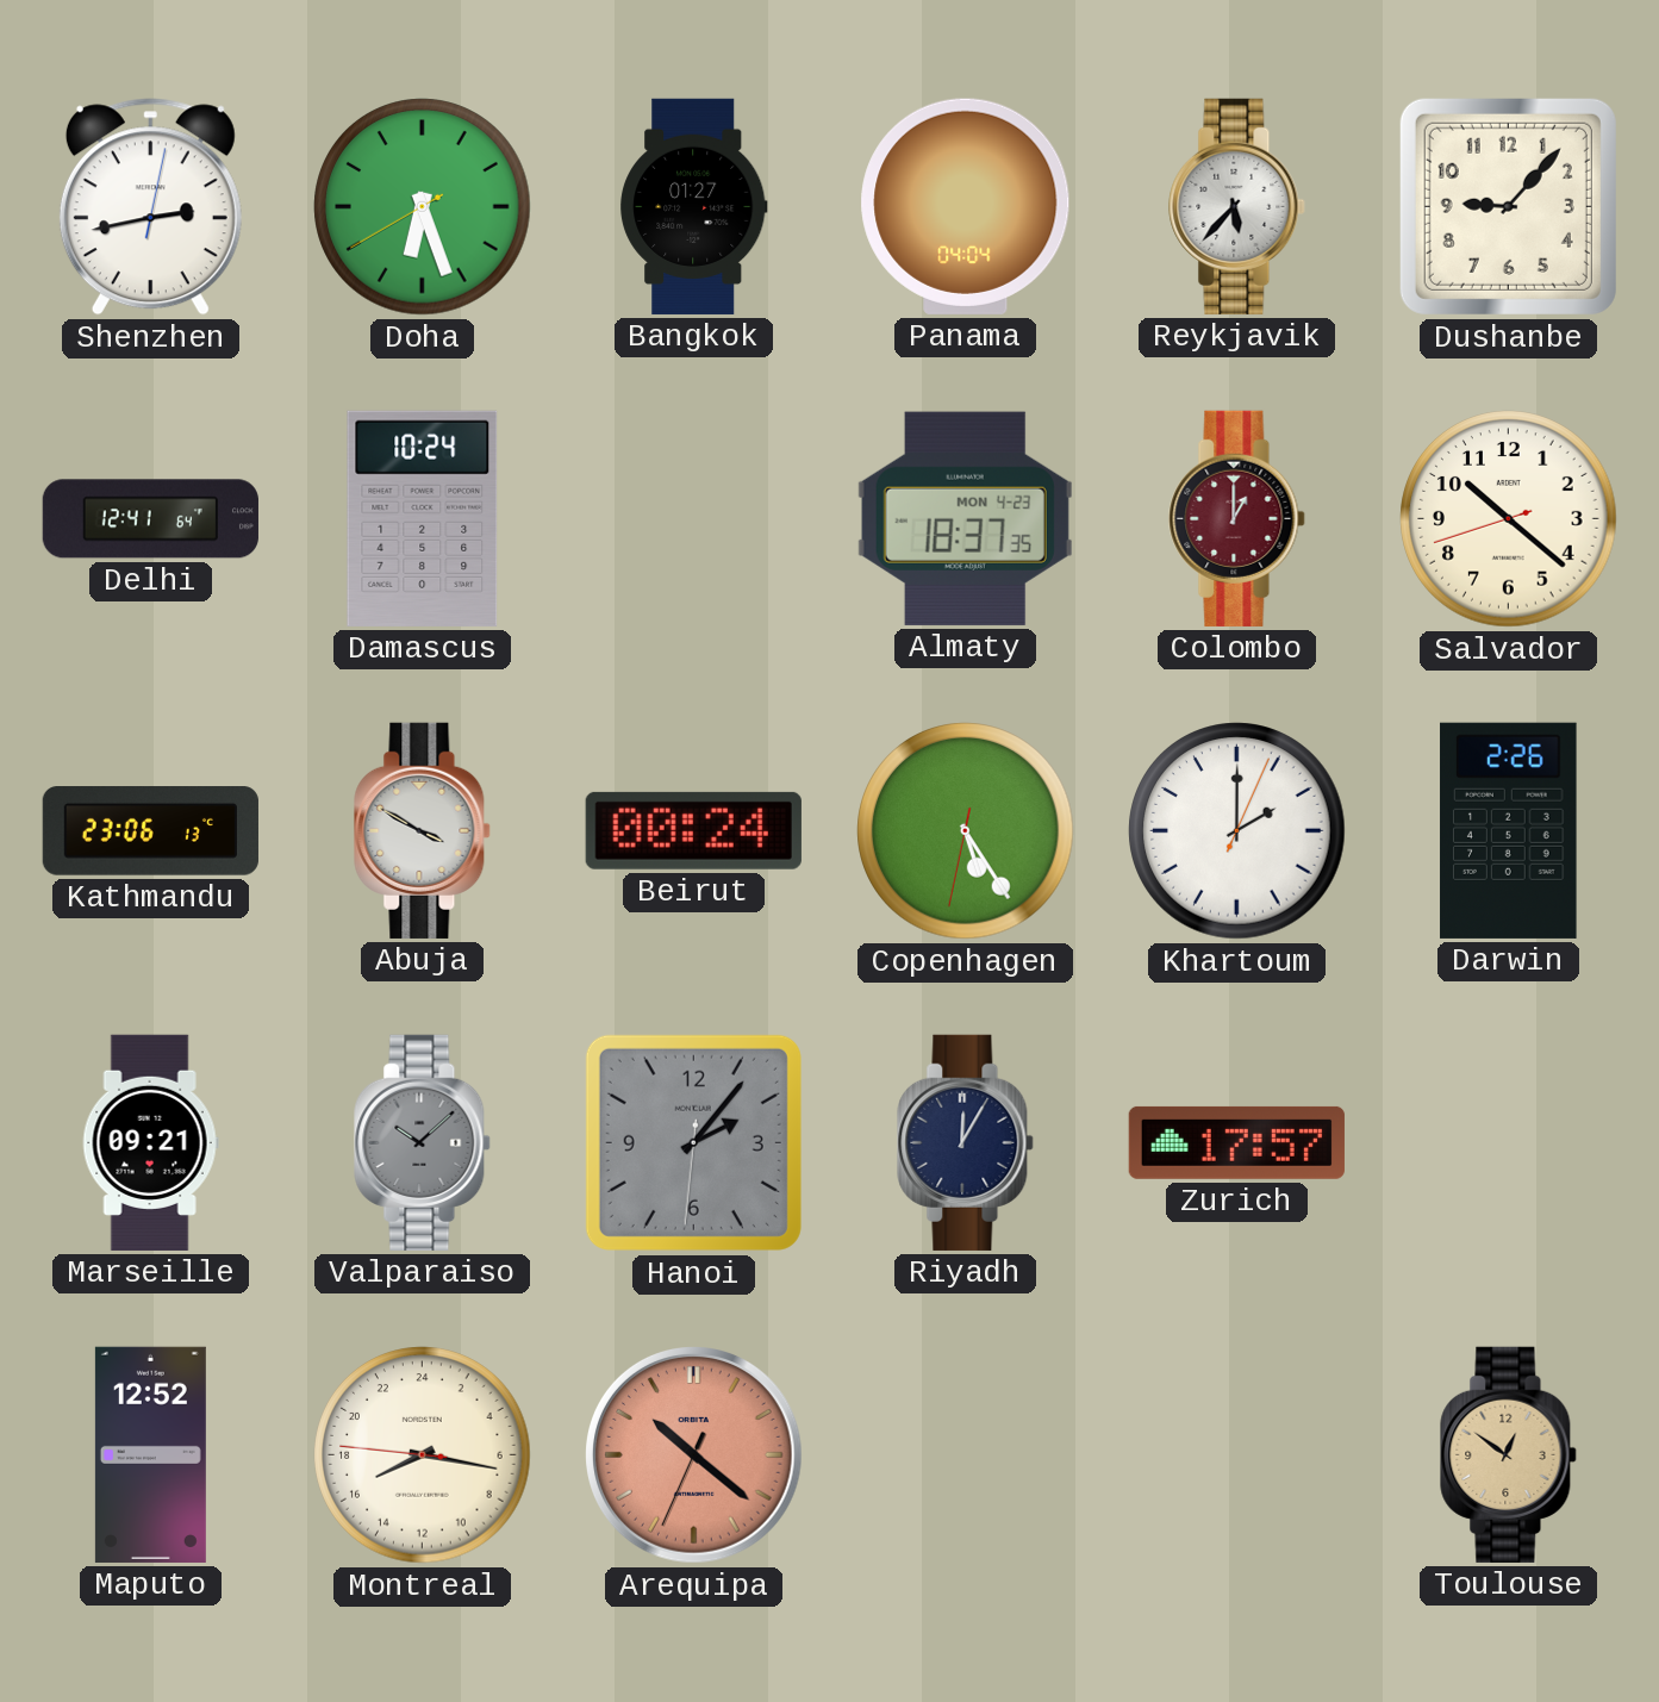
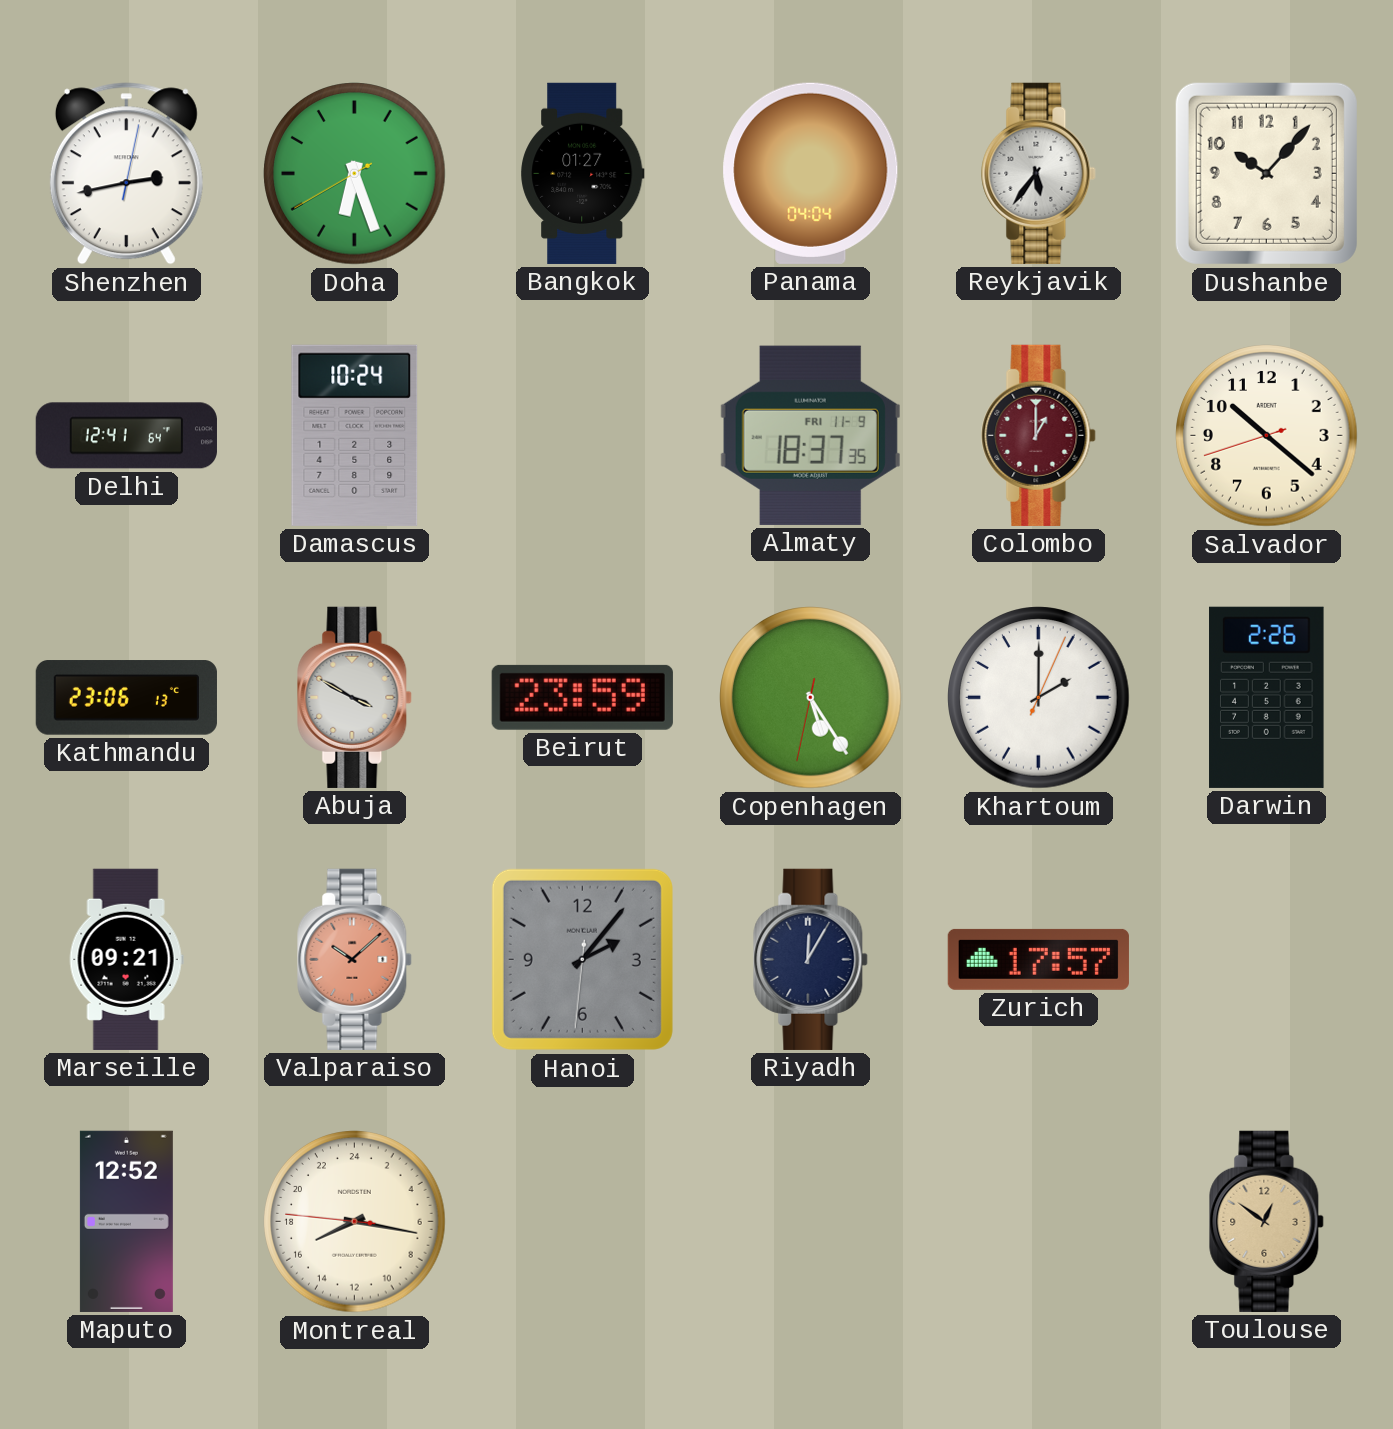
Reykjavik: 5:37 -> 5:36 (1039, 173)
Dushanbe: 9:07 -> 10:07 (1266, 173)
Almaty date: MON 4-23 -> FRI 11-9 (810, 435)
Beirut: 00:24 -> 23:59 (582, 697)
Valparaiso dial: grey -> salmon (355, 959)
Arequipa: 10:21 -> none (694, 1455)
